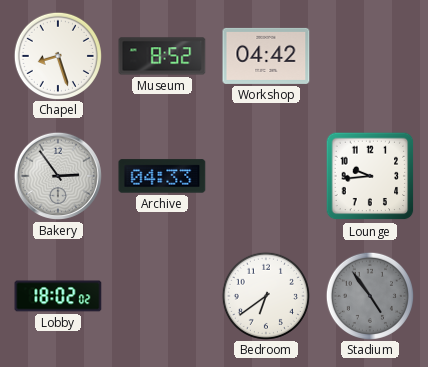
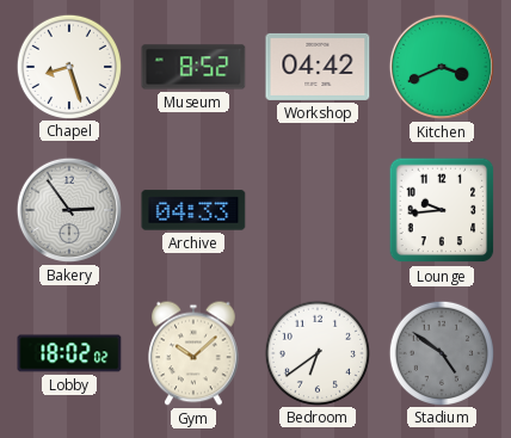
Kitchen: none -> 3:41 (442, 67)
Gym: none -> 10:08 (193, 353)
Stadium: 4:54 -> 4:51 (441, 352)
